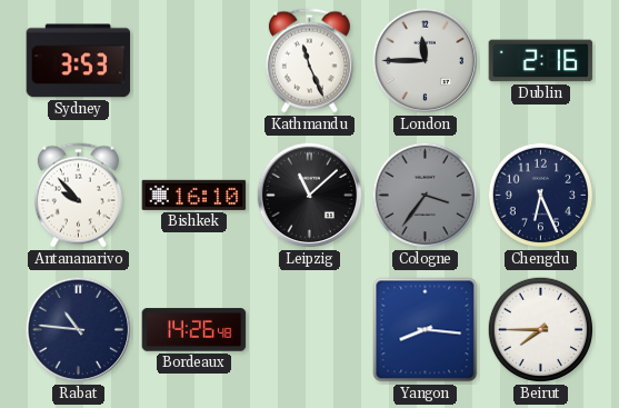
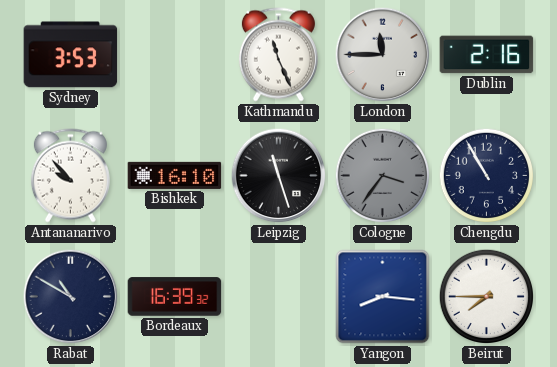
Leipzig: 11:08 -> 11:27 (279, 176)
Chengdu: 6:26 -> 10:55 (487, 176)
Rabat: 10:46 -> 10:50 (71, 297)
Bordeaux: 14:26 -> 16:39 (175, 297)
